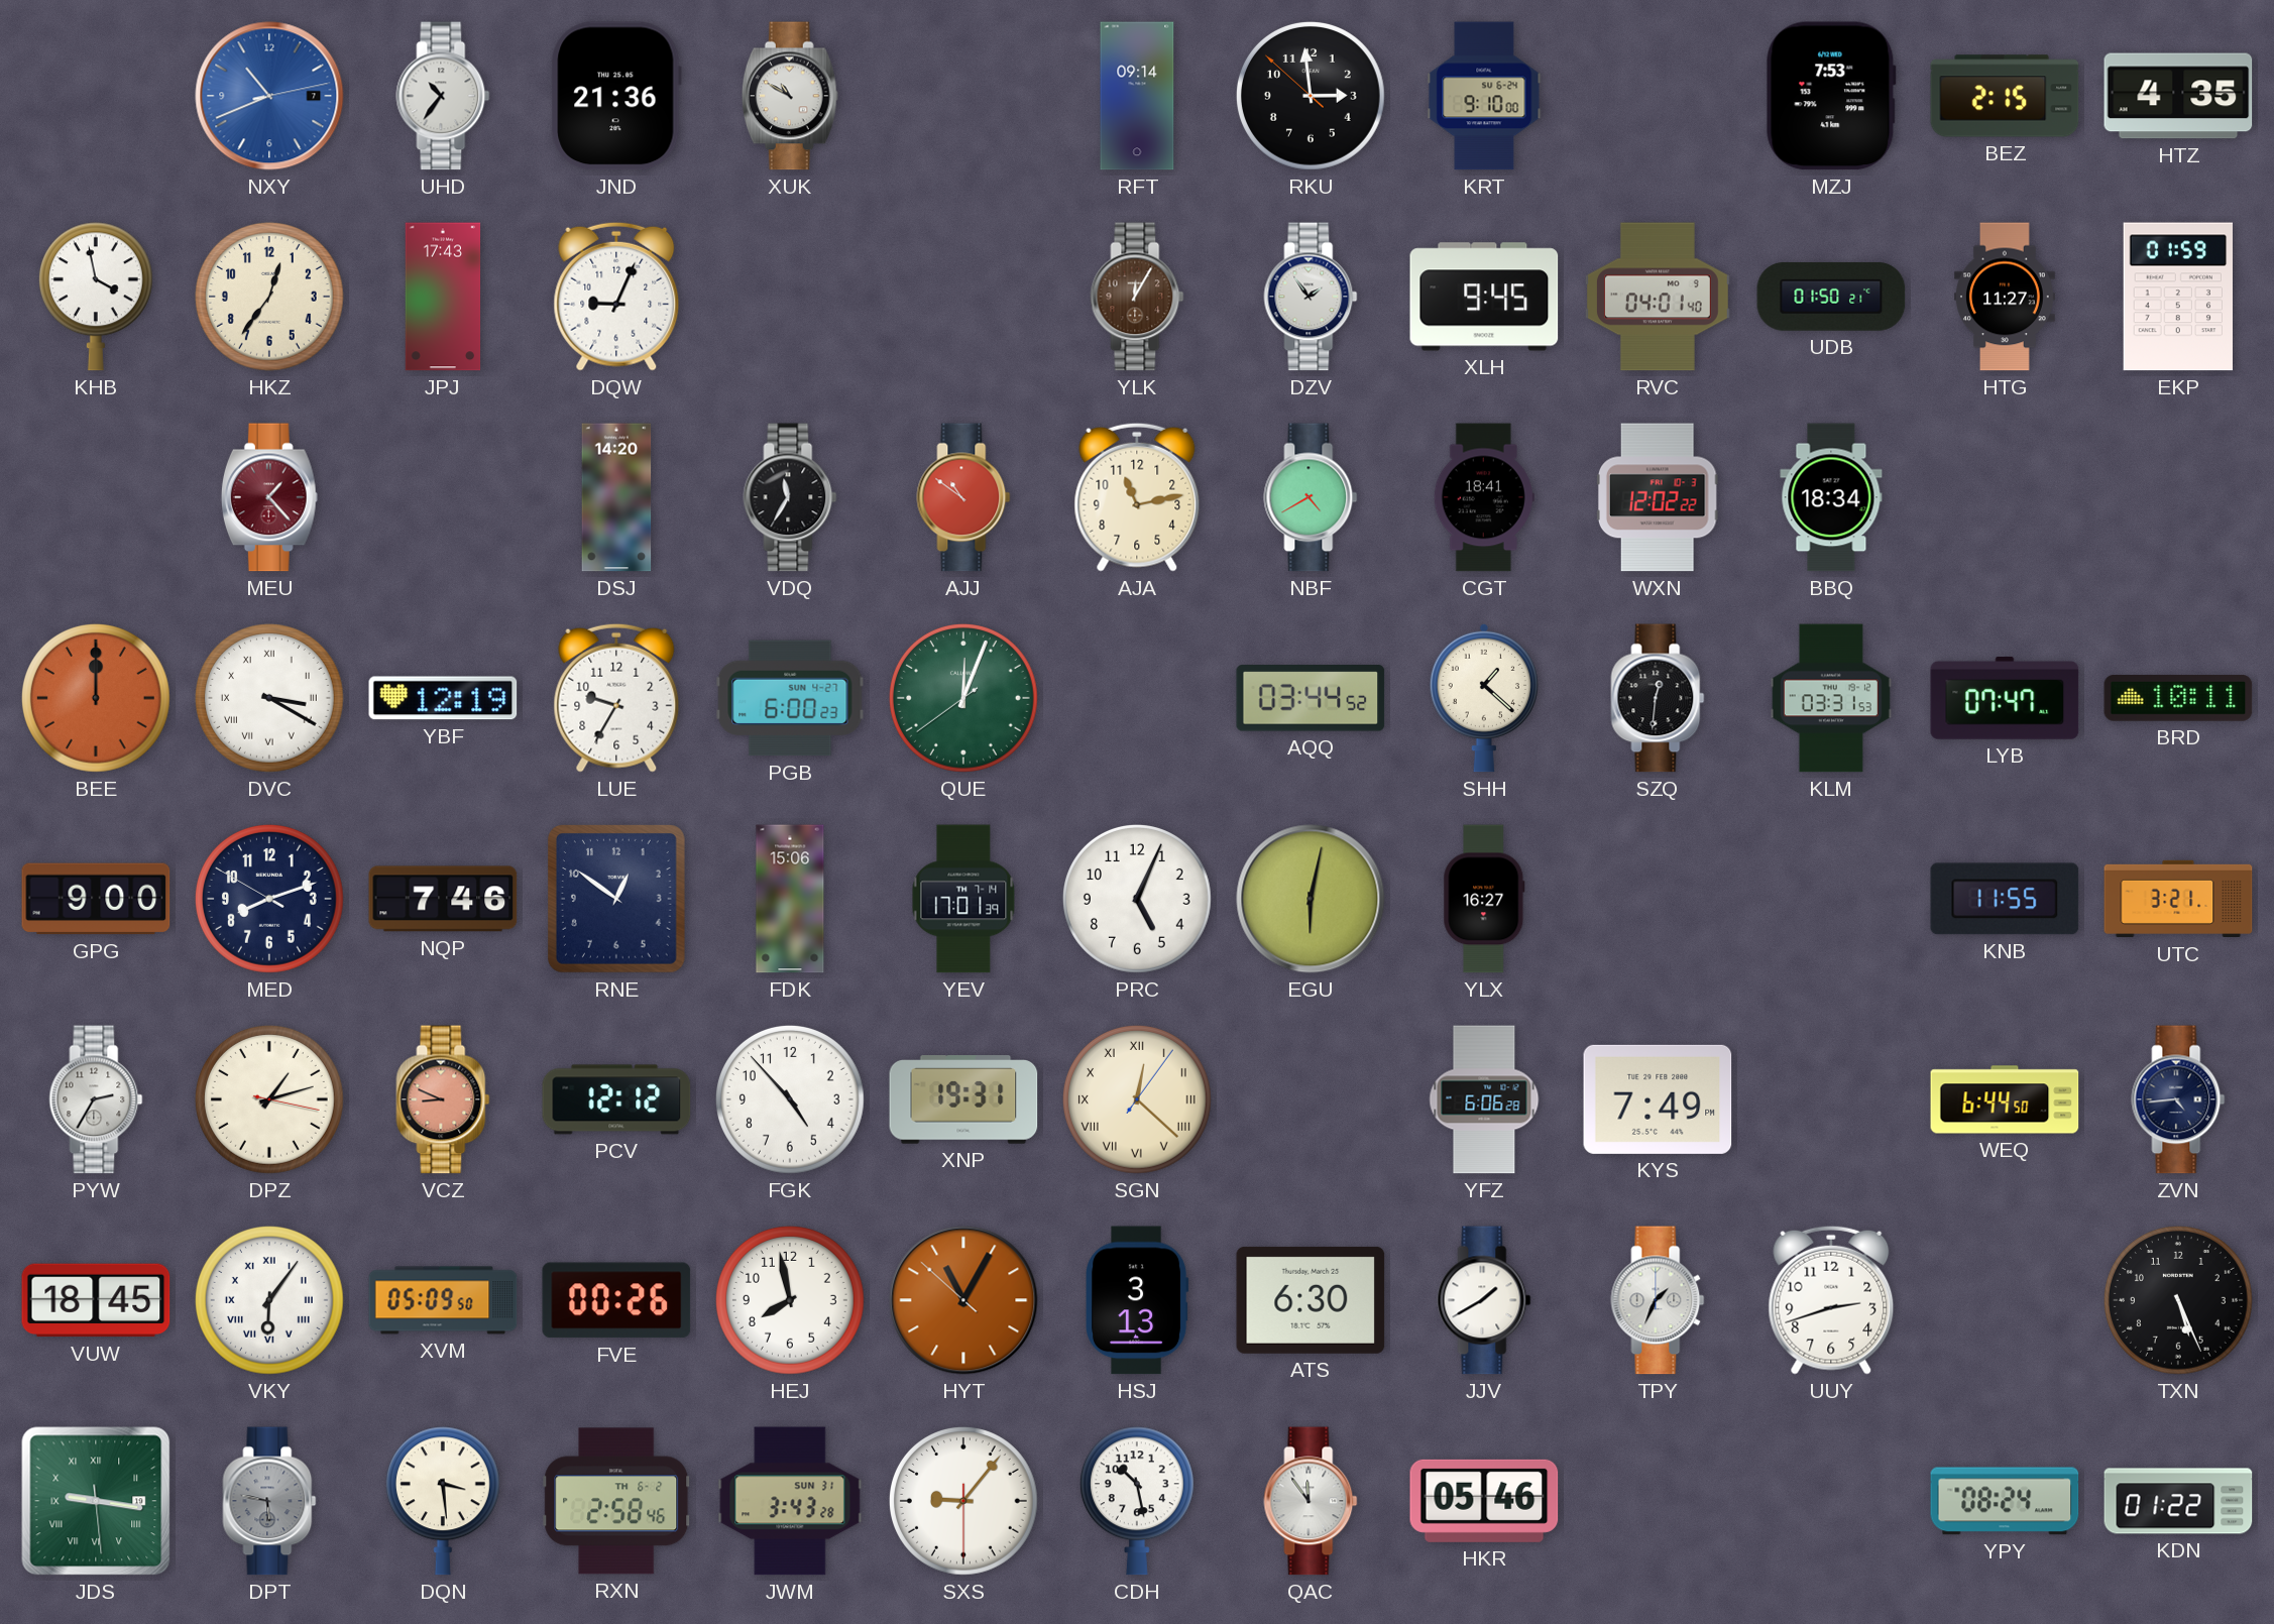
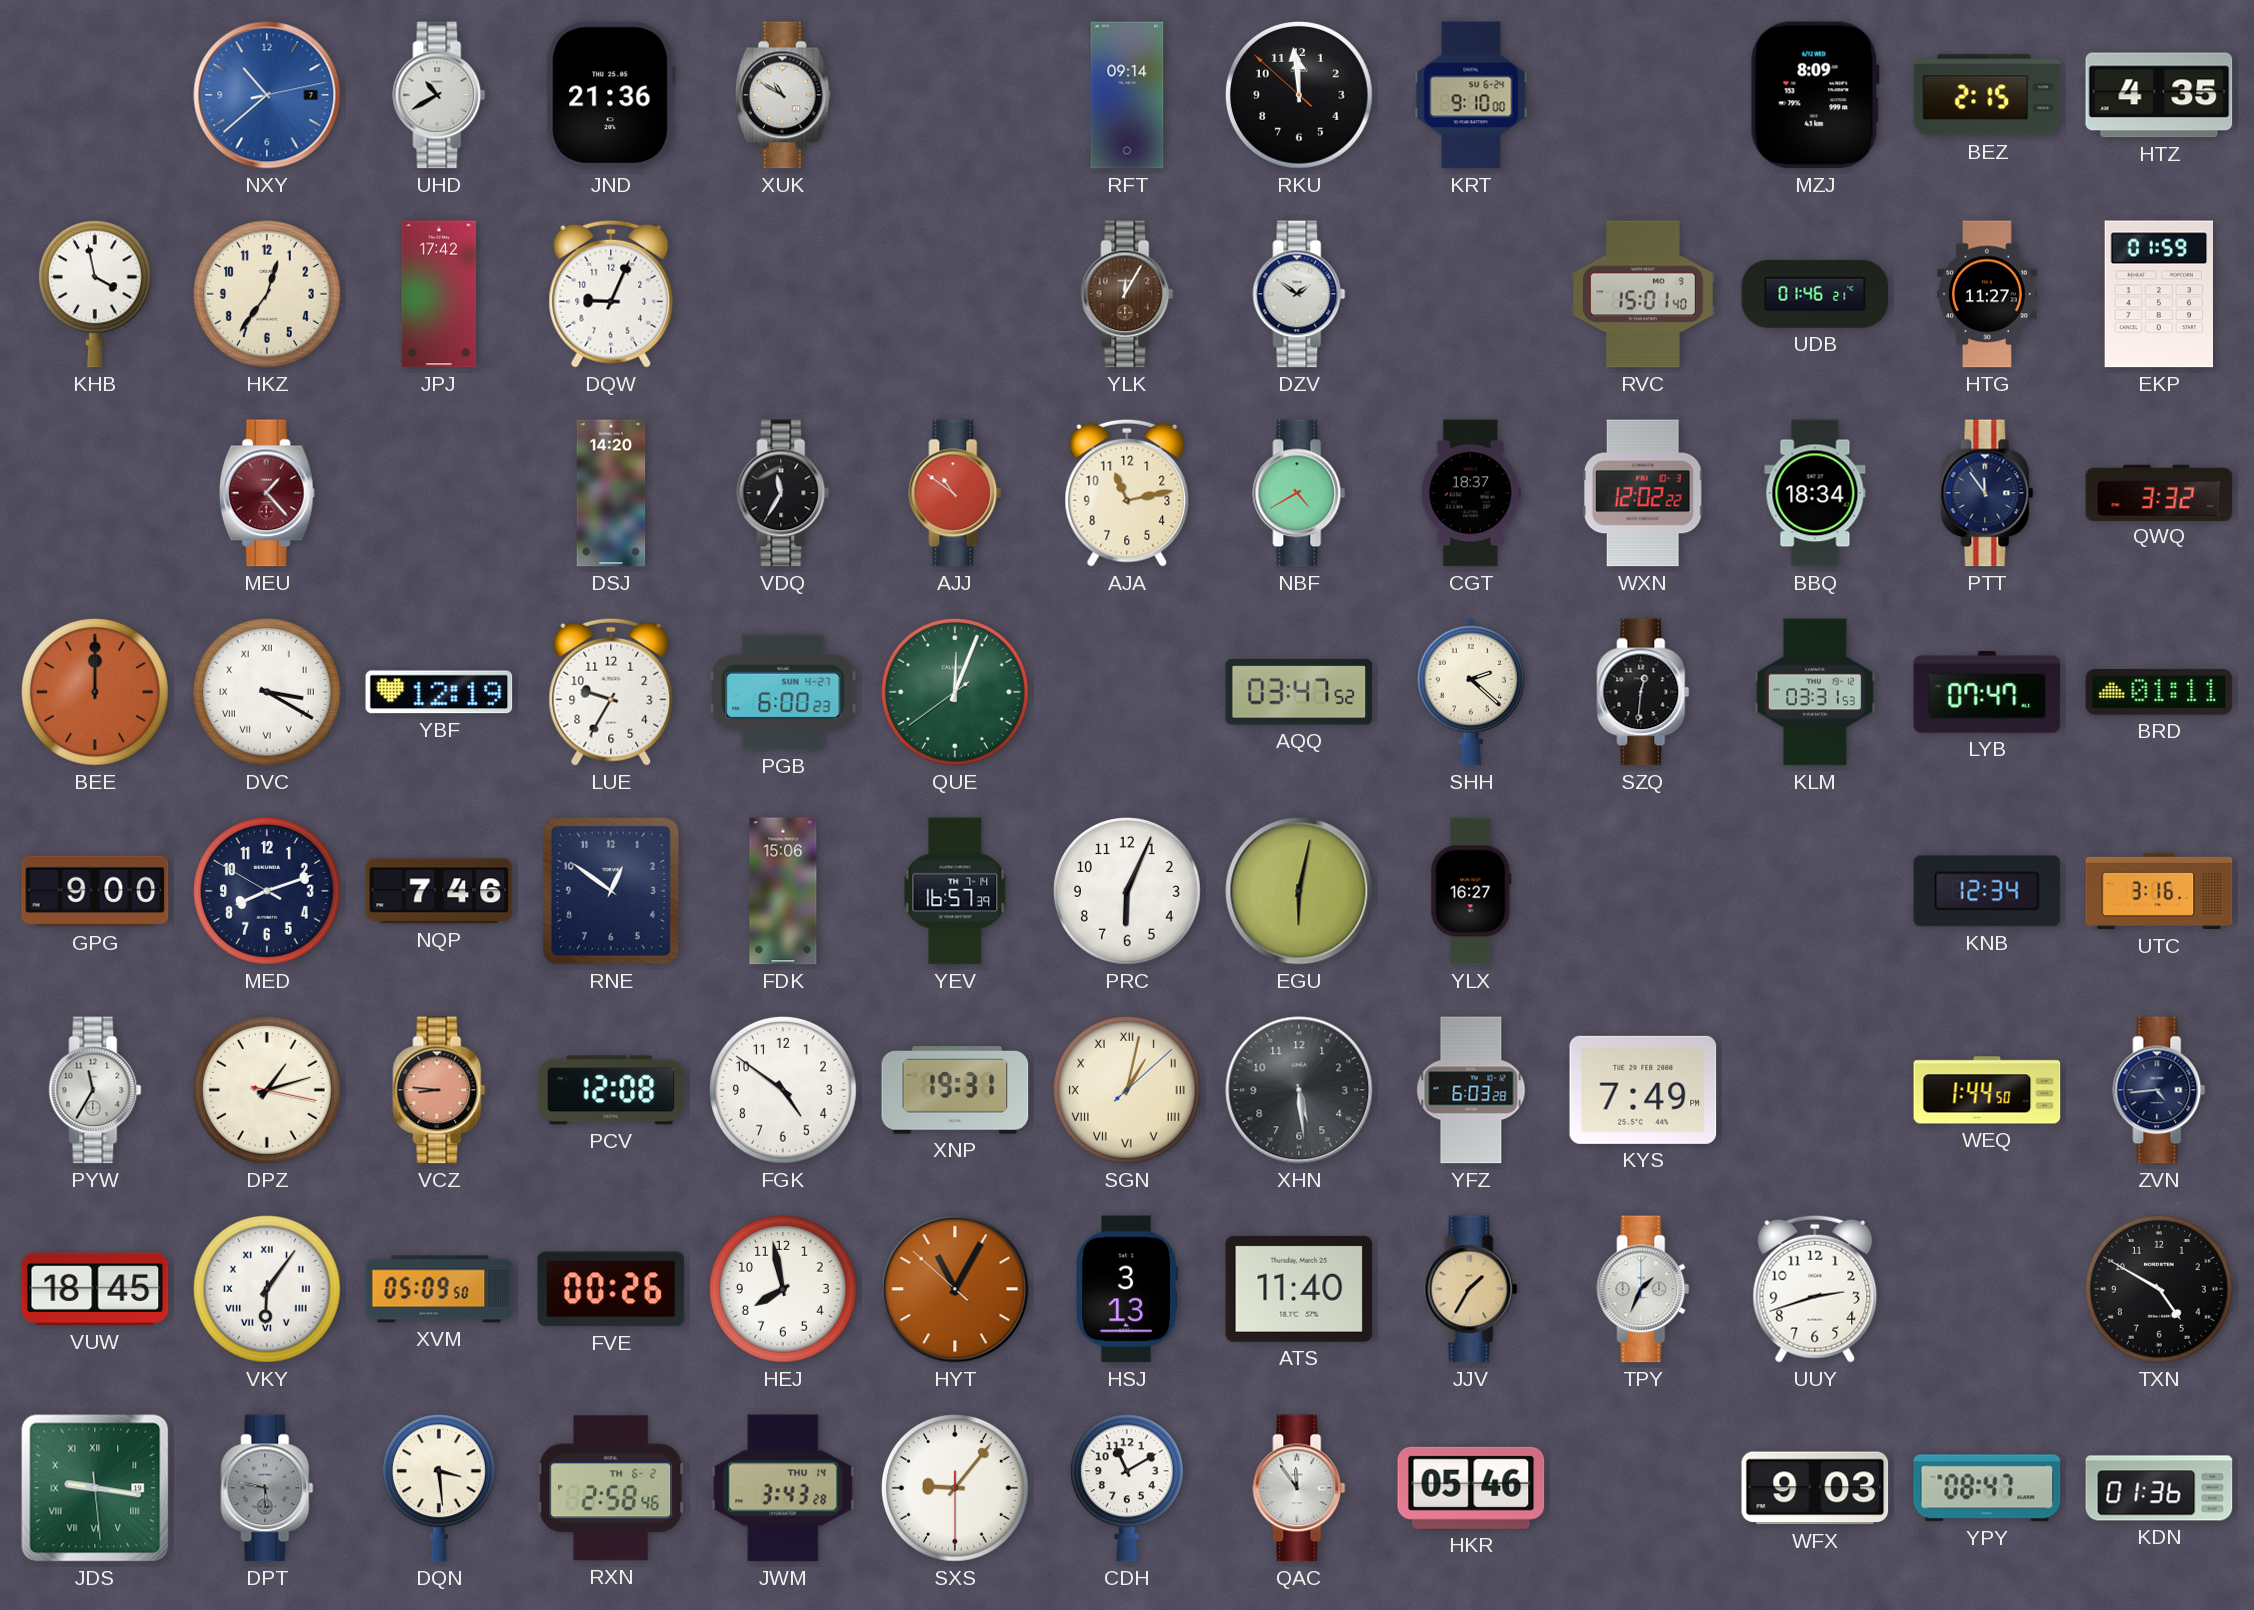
NXY: 10:41 -> 10:38 (267, 95)
UHD: 10:36 -> 10:40 (439, 95)
RKU: 2:58 -> 11:58 (1299, 95)
MZJ: 7:53 -> 8:09 (1815, 95)
JPJ: 17:43 -> 17:42 (439, 294)
DZV: 1:54 -> 1:51 (1299, 294)
XLH: 9:45 -> none (1484, 297)
RVC: 04:01 -> 15:01 (1643, 294)
UDB: 01:50 -> 01:46 (1815, 294)
CGT: 18:41 -> 18:37 (1471, 493)
PTT: none -> 11:54 (1987, 493)
QWQ: none -> 3:32 (2159, 492)
AQQ: 03:44 -> 03:47 (1299, 693)
SHH: 1:22 -> 2:22 (1471, 692)
BRD: 10:11 -> 01:11 (2159, 693)
YEV: 17:01 -> 16:57 (955, 891)
PRC: 5:04 -> 6:04 (1127, 891)
KNB: 11:55 -> 12:34 (1987, 891)
UTC: 3:21 -> 3:16 (2159, 891)
PYW: 2:35 -> 11:35 (95, 1090)
VCZ: 8:49 -> 8:46 (439, 1090)
PCV: 12:12 -> 12:08 (611, 1090)
FGK: 4:53 -> 4:51 (783, 1090)
SGN: 12:22 -> 1:02 (1127, 1090)
XHN: none -> 5:29 (1299, 1090)
YFZ: 6:06 -> 6:03 (1471, 1090)
WEQ: 6:44 -> 1:44 (1987, 1090)
ATS: 6:30 -> 11:40 (1299, 1289)
JJV: 1:40 -> 1:35 (1471, 1289)
JJV dial: white -> champagne (1471, 1289)
TXN: 5:26 -> 4:50 (2159, 1289)
JWM date: SUN 31 -> THU 14 (783, 1488)
CDH: 10:28 -> 11:10 (1127, 1488)
WFX: none -> 9:03 (1815, 1488)
YPY: 08:24 -> 08:47 (1987, 1488)
KDN: 01:22 -> 01:36 (2159, 1488)
